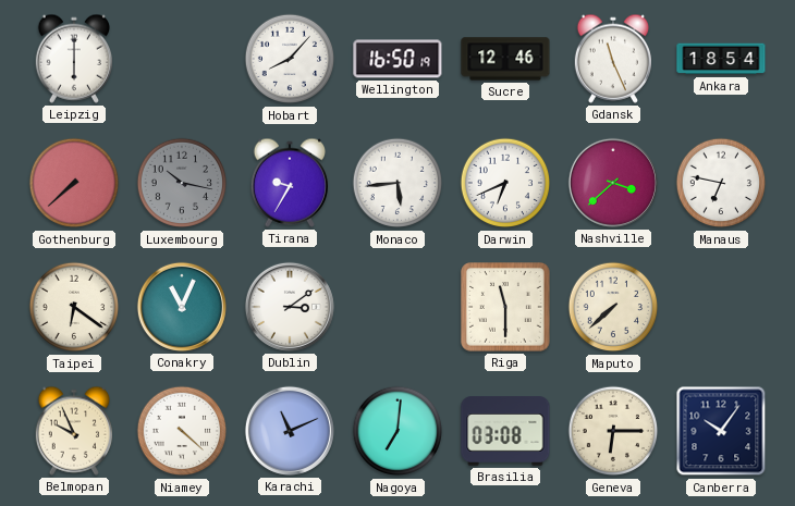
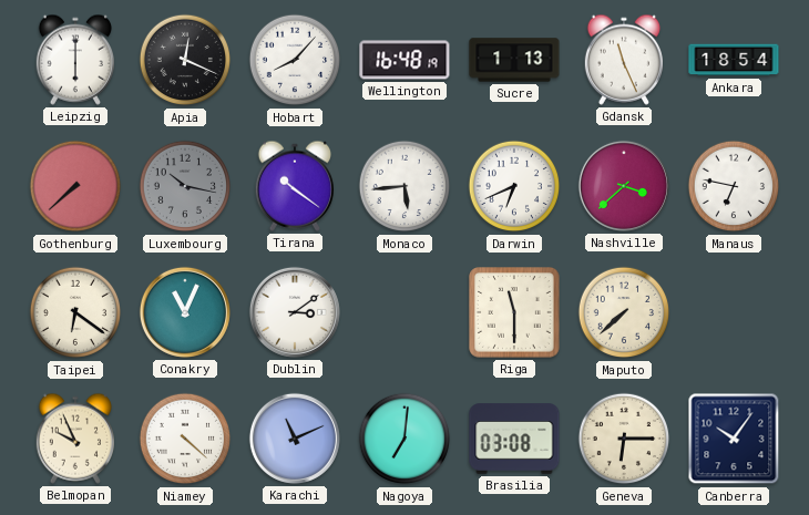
Apia: none -> 12:19 (185, 60)
Wellington: 16:50 -> 16:48 (404, 60)
Sucre: 12:46 -> 1:13 (514, 60)
Tirana: 9:35 -> 10:21 (294, 186)
